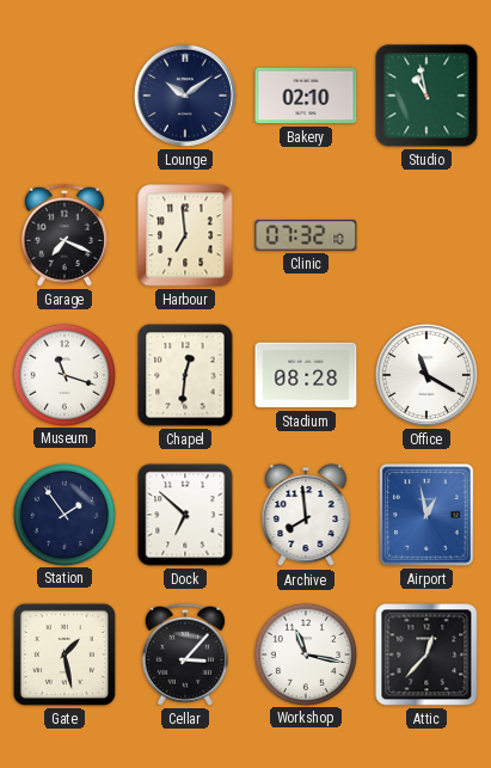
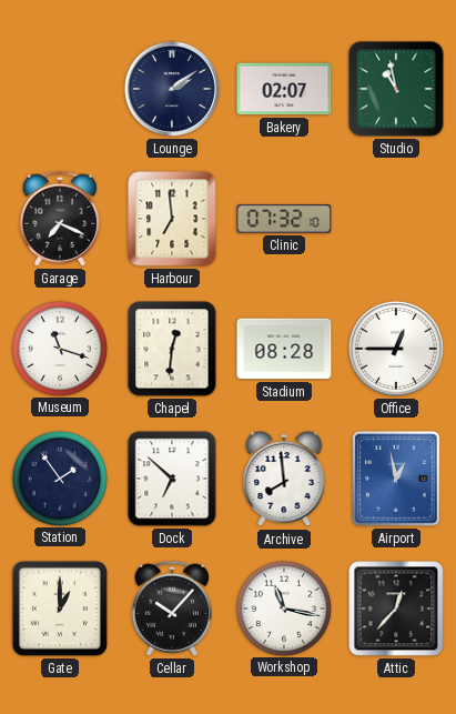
Lounge: 10:09 -> 2:09 (172, 89)
Bakery: 02:10 -> 02:07 (284, 89)
Office: 11:20 -> 12:45 (396, 349)
Gate: 1:28 -> 1:00 (60, 609)
Cellar: 3:07 -> 10:07 (172, 609)
